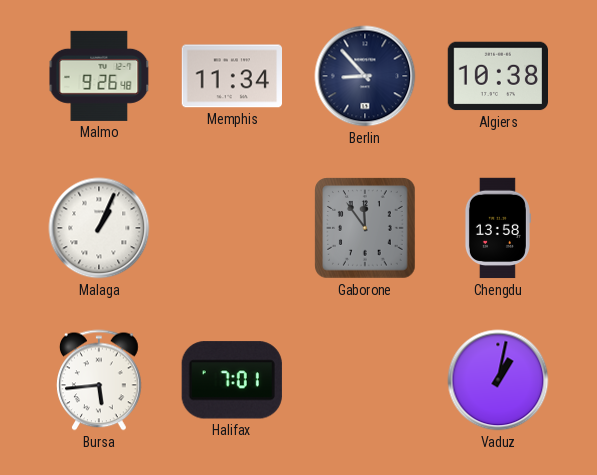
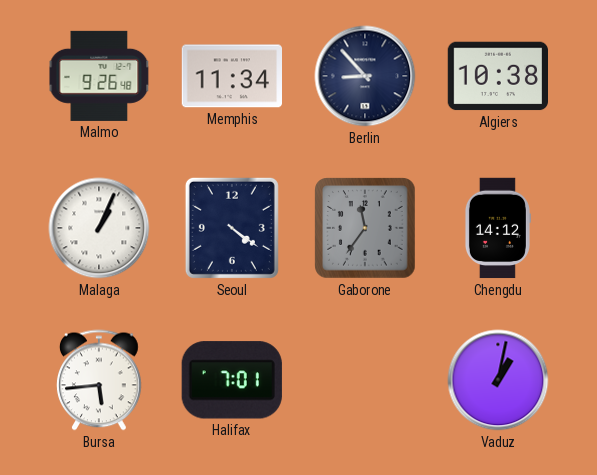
Seoul: none -> 4:21 (232, 228)
Gaborone: 11:54 -> 11:36 (365, 228)
Chengdu: 13:58 -> 14:12 (497, 228)
